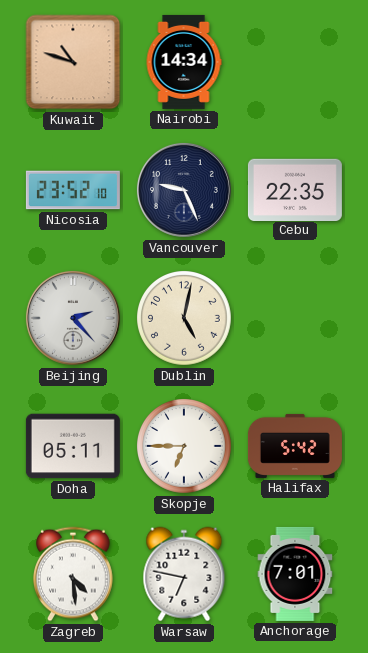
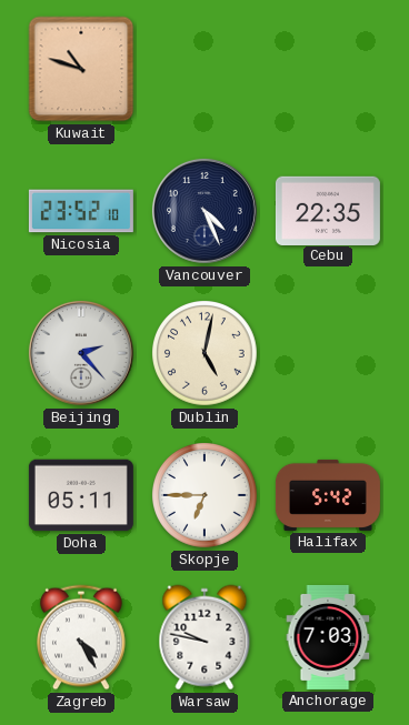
Nairobi: 14:34 -> none (184, 62)
Vancouver: 9:26 -> 4:26 (205, 211)
Zagreb: 4:29 -> 4:25 (82, 637)
Warsaw: 6:47 -> 9:47 (205, 637)
Anchorage: 7:01 -> 7:03 (328, 637)
